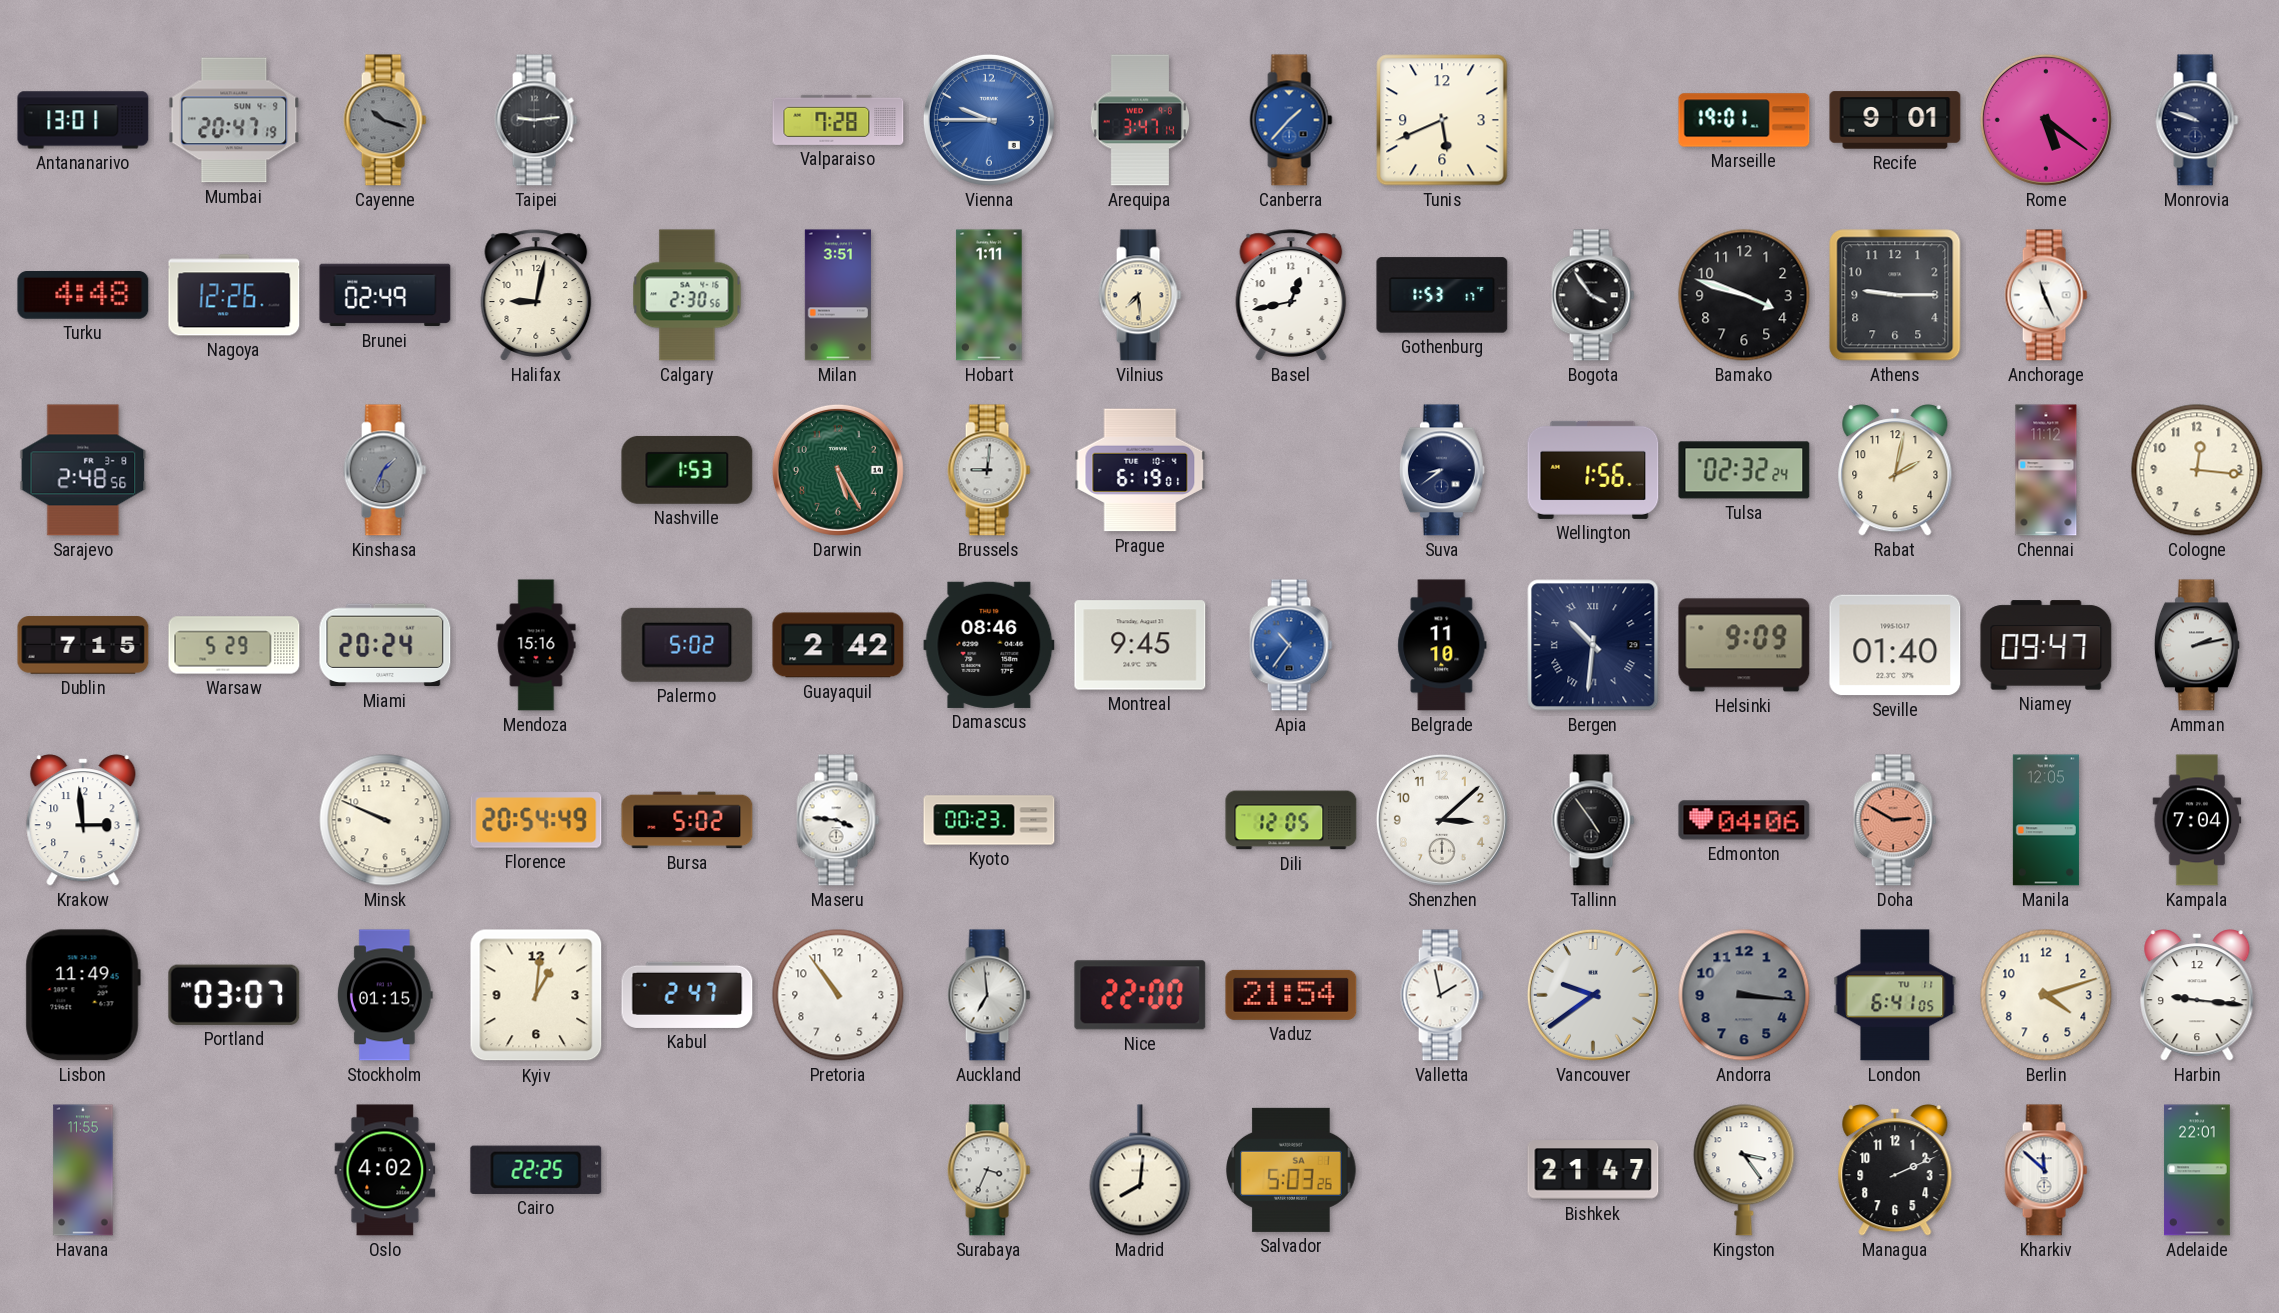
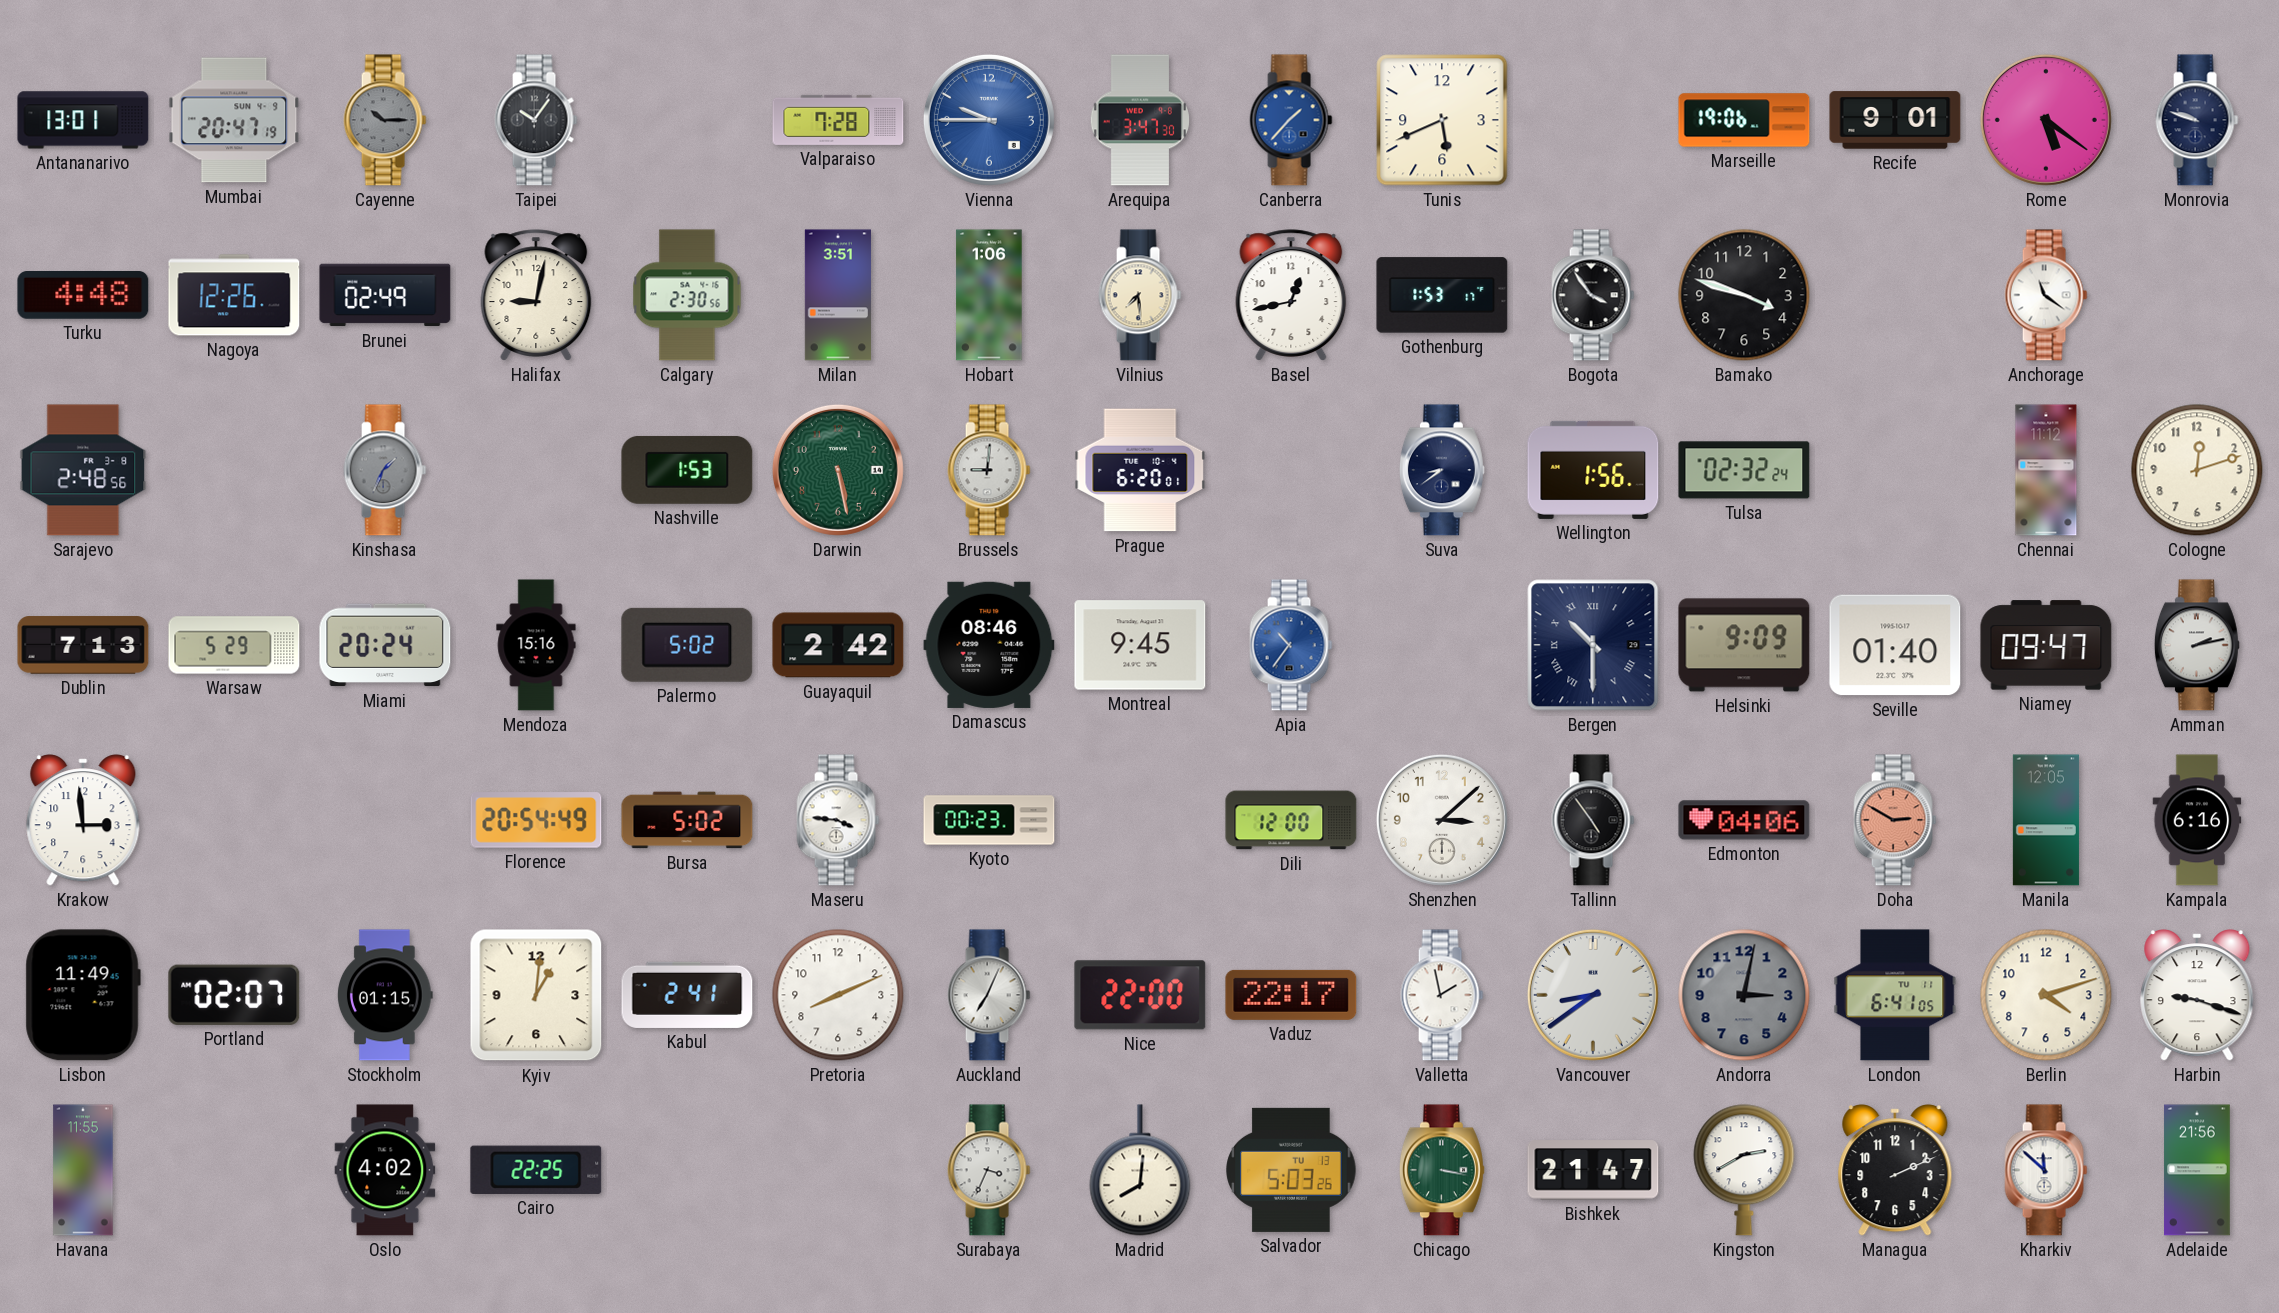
Cayenne: 10:18 -> 10:15 (385, 120)
Taipei: 9:14 -> 10:06 (536, 120)
Arequipa: 3:47:14 -> 3:47:30 (1140, 120)
Marseille: 19:01 -> 19:06 (1744, 120)
Hobart: 1:11 -> 1:06 (989, 295)
Athens: 9:15 -> none (1895, 295)
Anchorage: 11:26 -> 11:21 (2046, 295)
Darwin: 5:25 -> 5:28 (838, 470)
Prague: 6:19 -> 6:20 (1140, 470)
Rabat: 2:02 -> none (1895, 470)
Cologne: 12:16 -> 12:12 (2197, 470)
Dublin: 7:15 -> 7:13 (83, 645)
Belgrade: 11:10 -> none (1442, 645)
Bergen: 10:31 -> 10:30 (1593, 645)
Minsk: 9:49 -> none (385, 820)
Dili: 12:05 -> 12:00 (1291, 820)
Kampala: 7:04 -> 6:16 (2197, 820)
Portland: 03:07 -> 02:07 (234, 995)
Kabul: 2:47 -> 2:41 (687, 995)
Pretoria: 10:54 -> 8:11 (838, 995)
Auckland: 6:59 -> 7:04 (989, 995)
Vaduz: 21:54 -> 22:17 (1291, 995)
Vancouver: 9:39 -> 8:39 (1593, 995)
Andorra: 3:16 -> 3:02 (1744, 995)
Harbin: 9:16 -> 9:18 (2197, 995)
Salvador date: SA 1 -> TU 13 (1291, 1170)
Chicago: none -> 3:17 (1442, 1170)
Kingston: 3:24 -> 2:40 (1744, 1170)
Adelaide: 22:01 -> 21:56 (2197, 1170)
